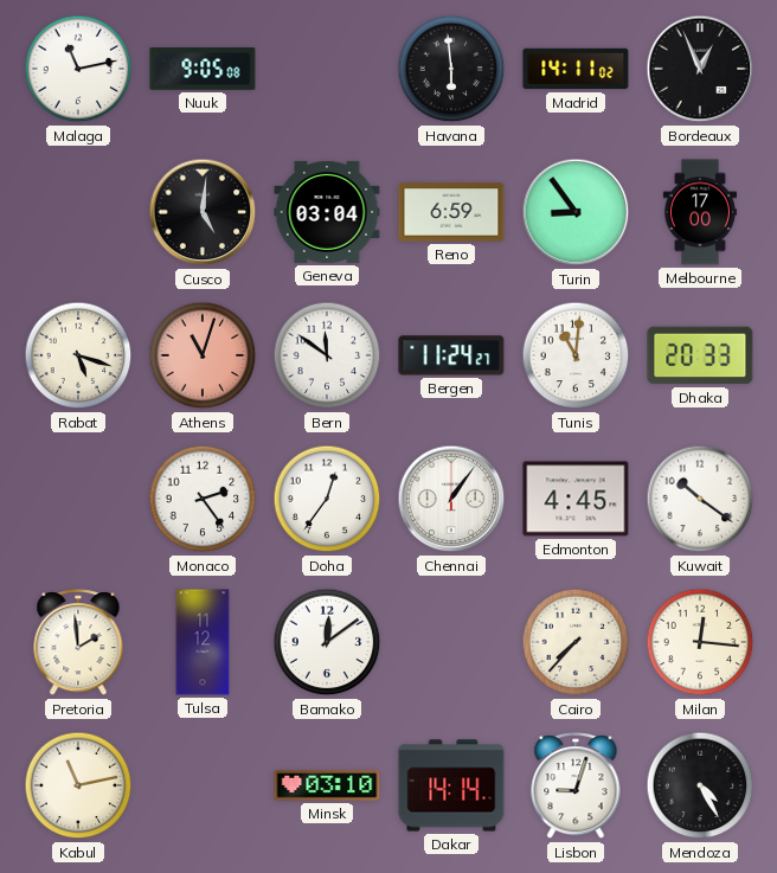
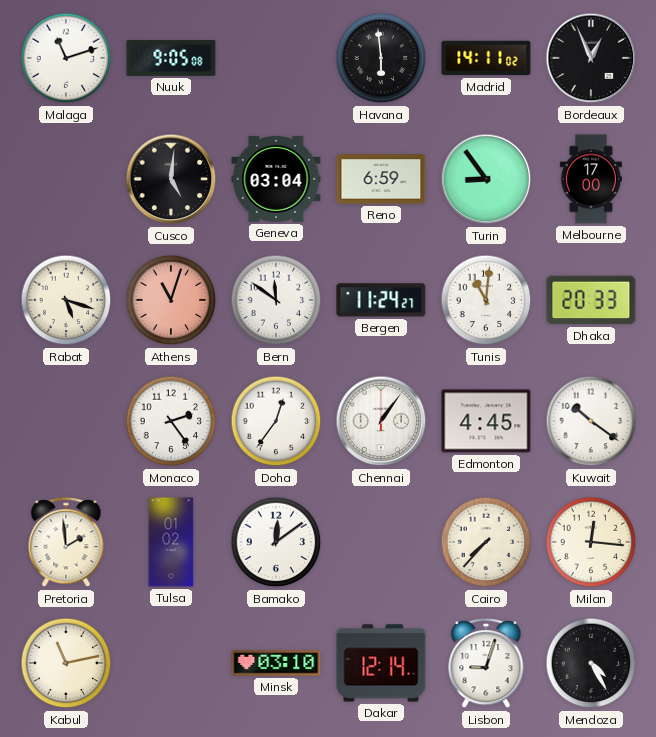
Malaga: 11:13 -> 11:12 (66, 58)
Tulsa: 11:12 -> 01:02 (171, 542)
Dakar: 14:14 -> 12:14 (381, 663)
